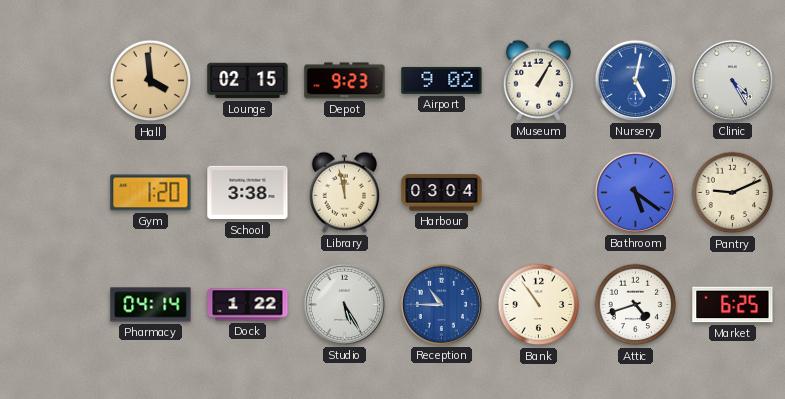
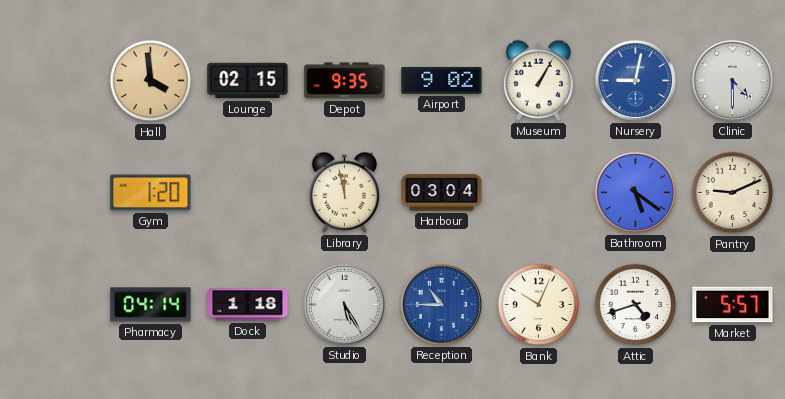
Depot: 9:23 -> 9:35 (345, 81)
Nursery: 5:02 -> 9:02 (635, 80)
Clinic: 4:25 -> 4:30 (732, 80)
School: 3:38 -> none (248, 193)
Dock: 1:22 -> 1:18 (248, 305)
Bank: 10:54 -> 10:04 (539, 305)
Market: 6:25 -> 5:57 (733, 305)
